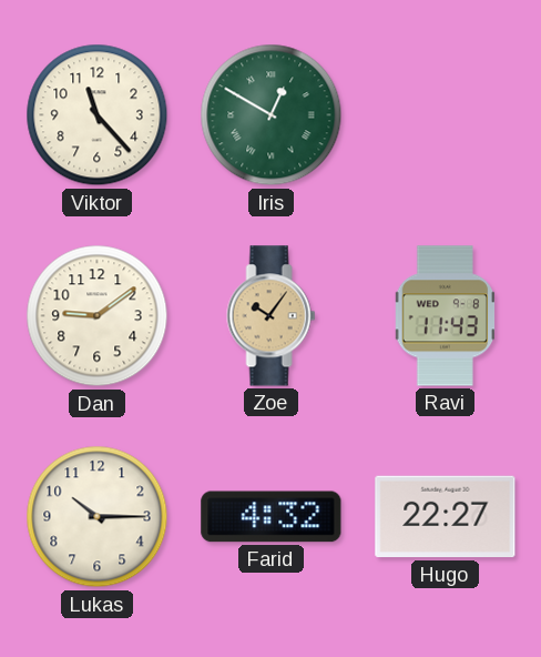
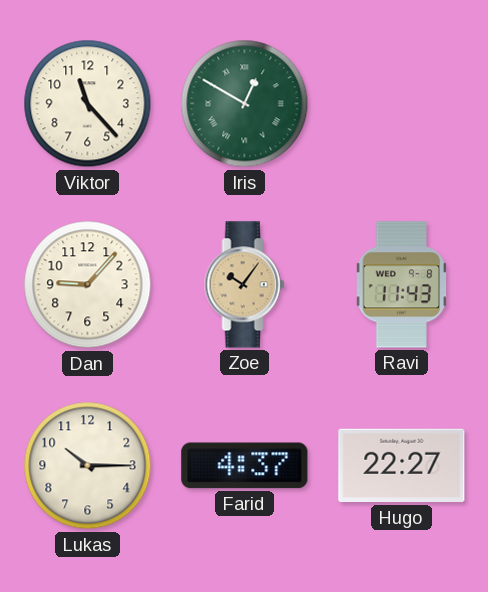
Dan: 9:09 -> 9:07 (88, 285)
Farid: 4:32 -> 4:37 (245, 466)
